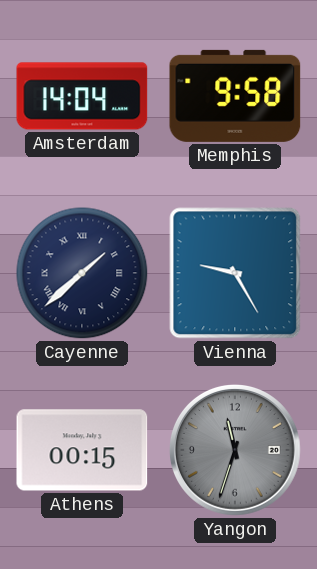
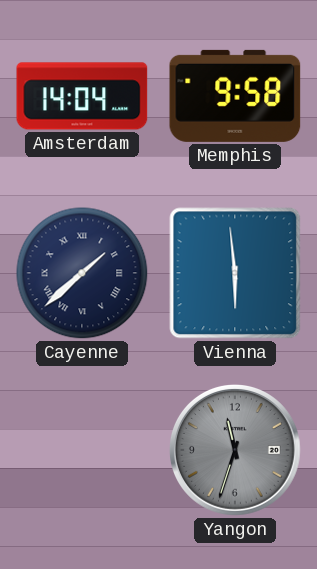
Vienna: 9:25 -> 5:59 (235, 273)
Athens: 00:15 -> none (82, 450)
